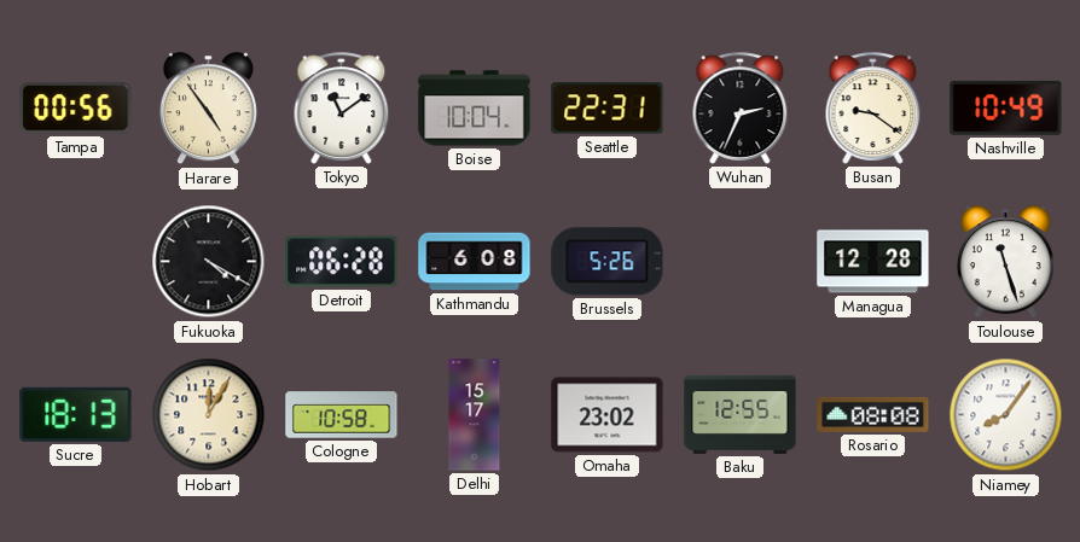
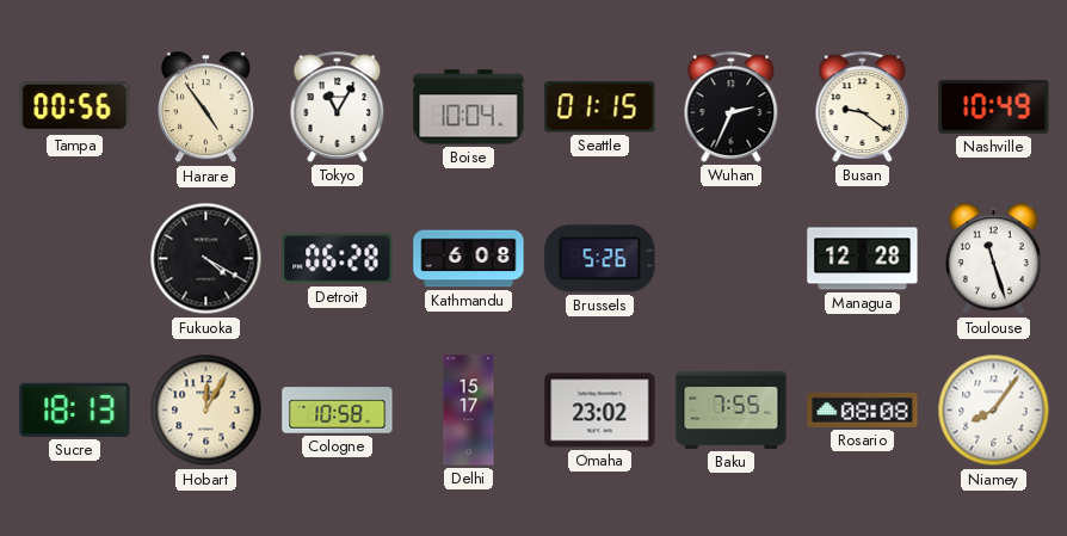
Tokyo: 11:09 -> 11:05 (338, 106)
Seattle: 22:31 -> 01:15 (600, 107)
Baku: 12:55 -> 7:55 (732, 409)
